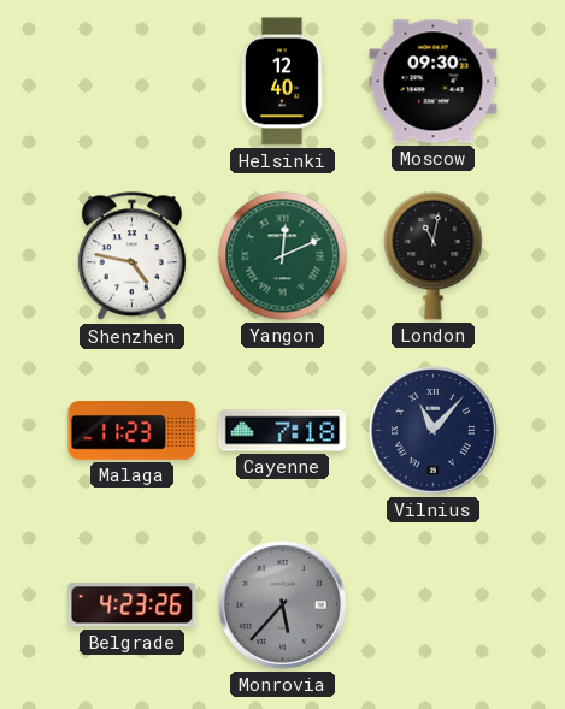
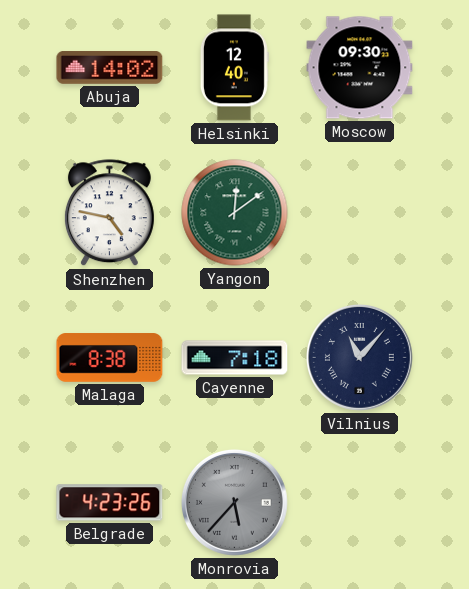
Abuja: none -> 14:02 (110, 68)
Yangon: 12:11 -> 12:09 (235, 213)
London: 11:02 -> none (434, 255)
Malaga: 11:23 -> 8:38 (110, 358)
